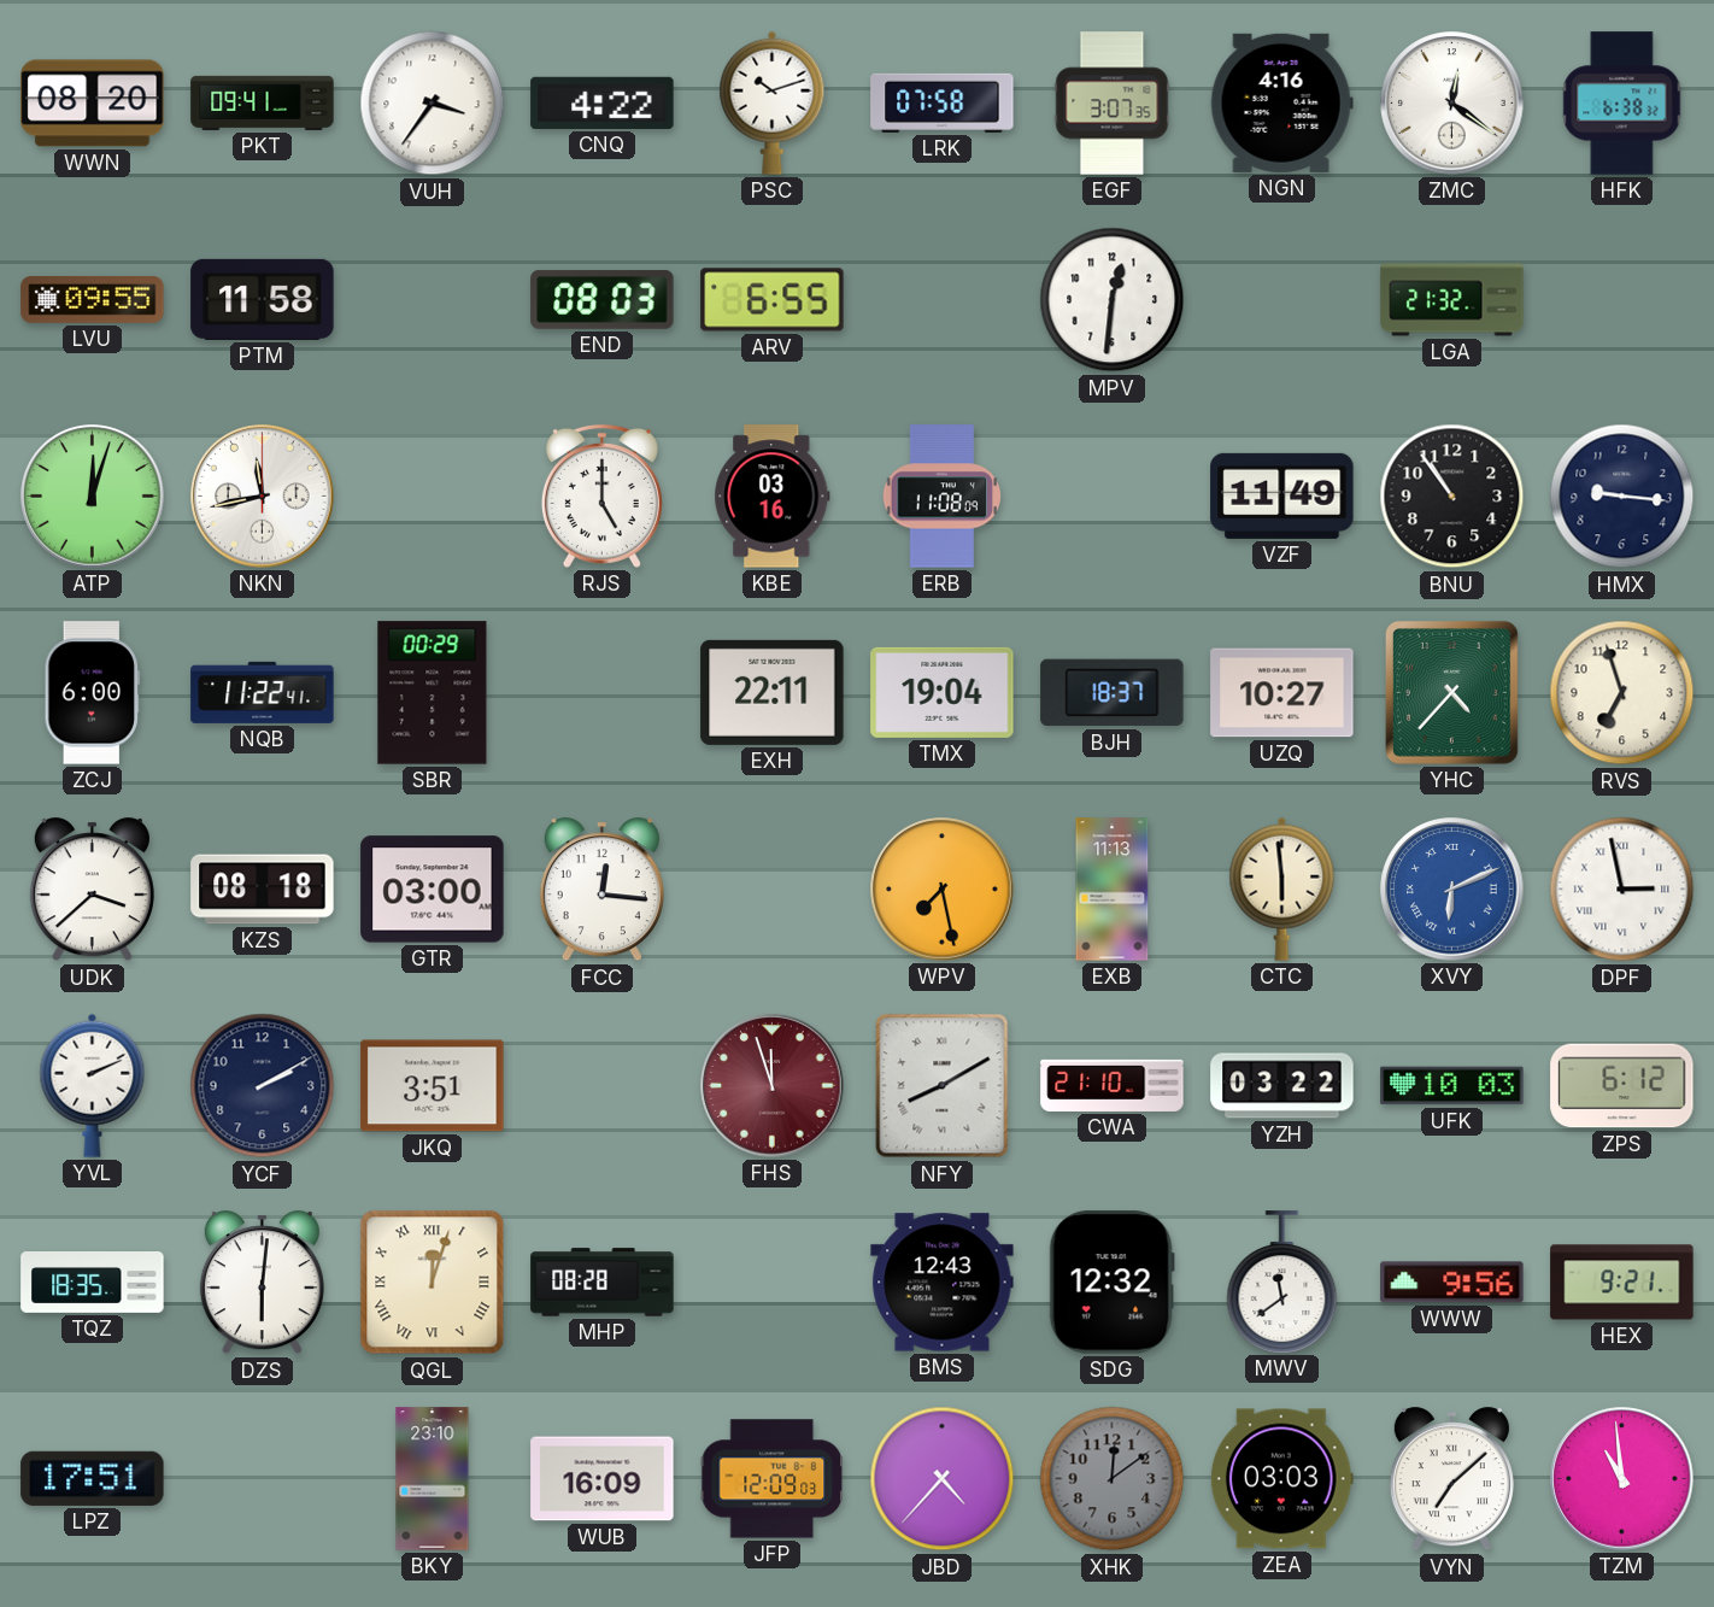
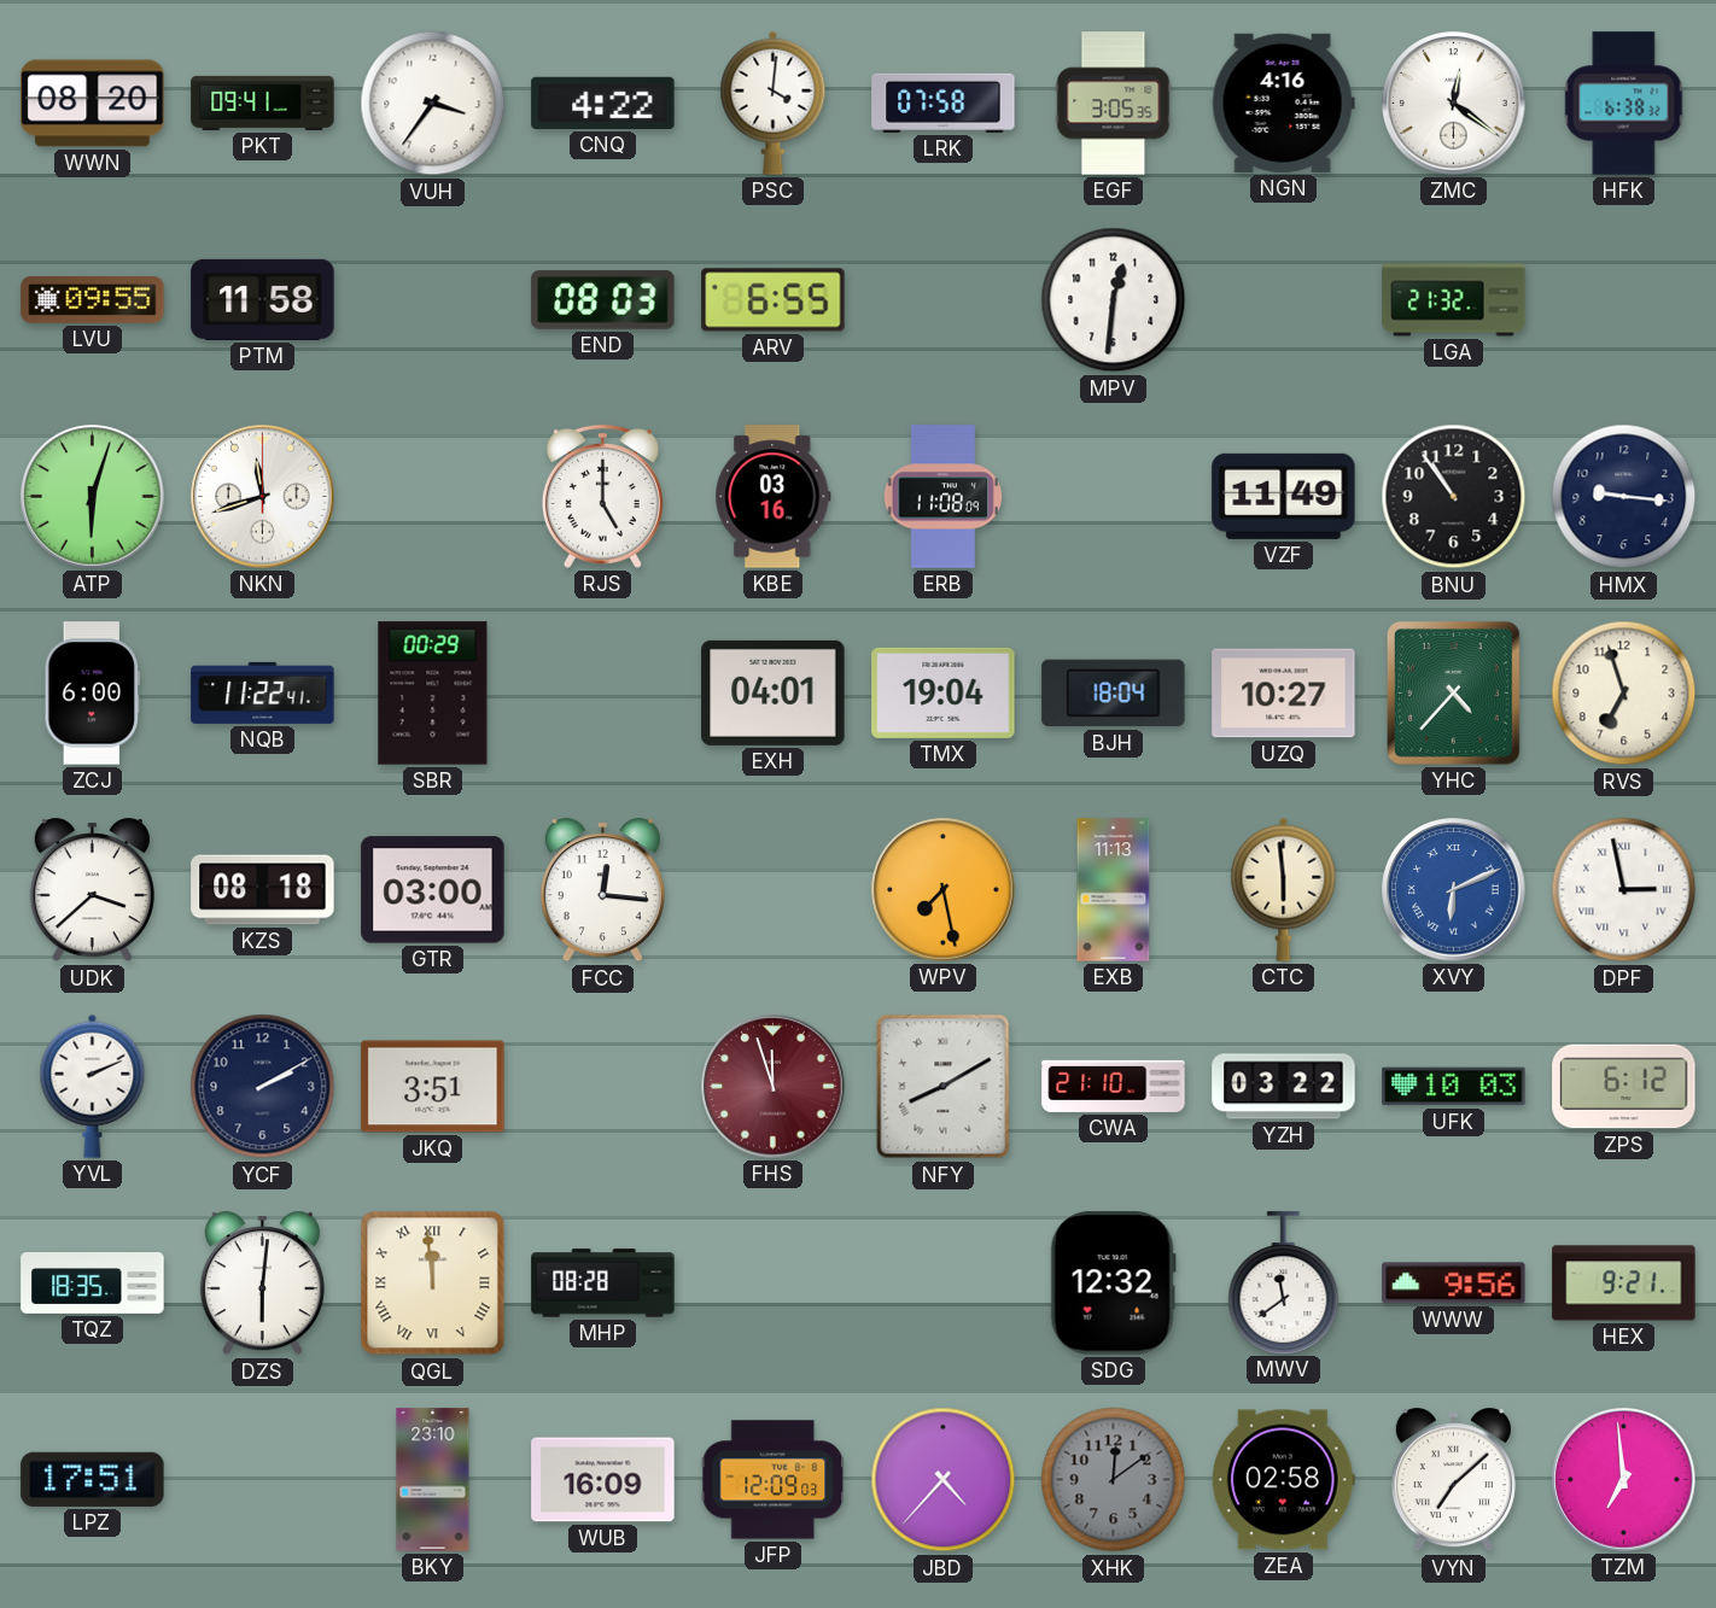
PSC: 10:12 -> 4:01 (774, 103)
EGF: 3:07 -> 3:05 (1114, 104)
ATP: 12:03 -> 6:03 (93, 497)
NKN: 11:43 -> 11:42 (263, 497)
EXH: 22:11 -> 04:01 (774, 692)
BJH: 18:37 -> 18:04 (1114, 694)
QGL: 12:03 -> 11:59 (433, 1284)
BMS: 12:43 -> none (943, 1283)
ZEA: 03:03 -> 02:58 (1283, 1480)
TZM: 10:59 -> 6:59 (1624, 1480)
